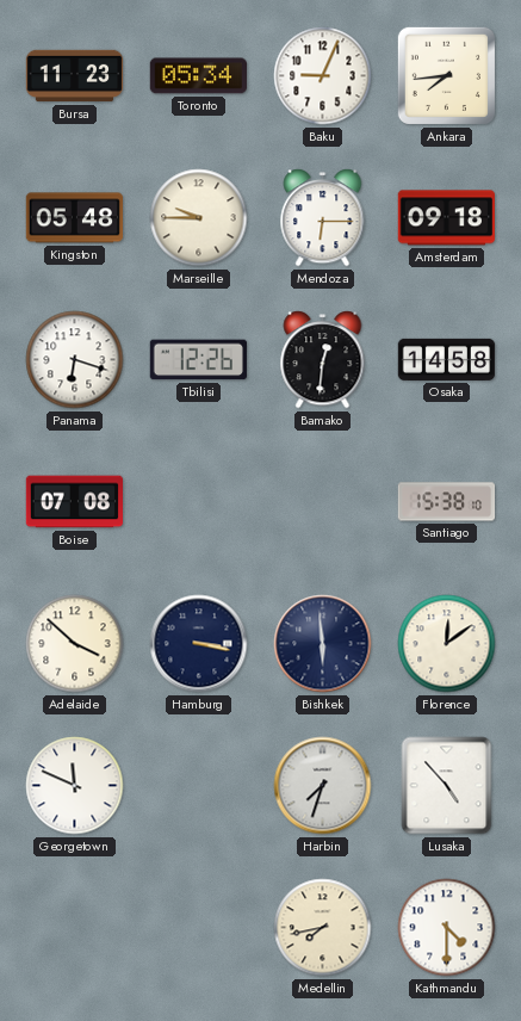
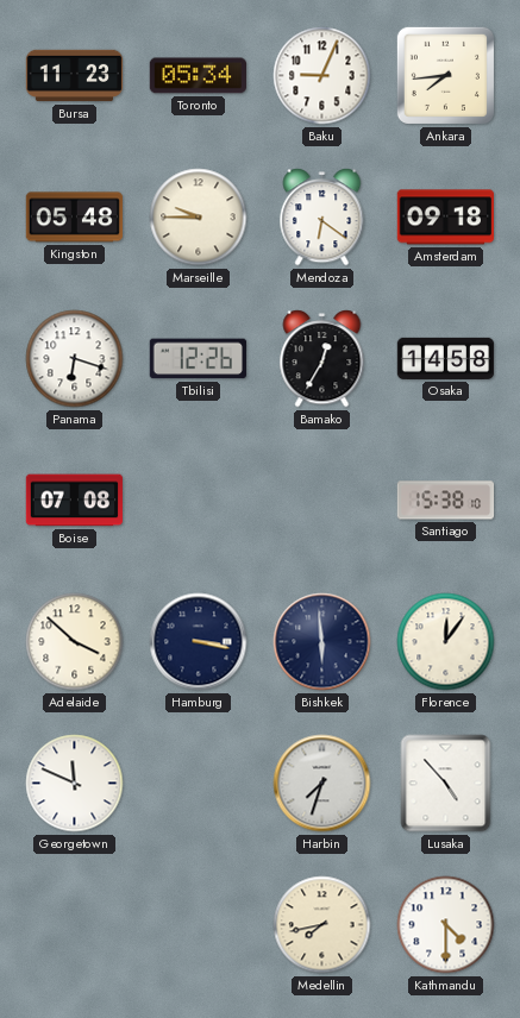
Mendoza: 6:15 -> 6:21 (322, 218)
Bamako: 12:31 -> 12:35 (322, 359)
Florence: 12:09 -> 12:06 (446, 642)
